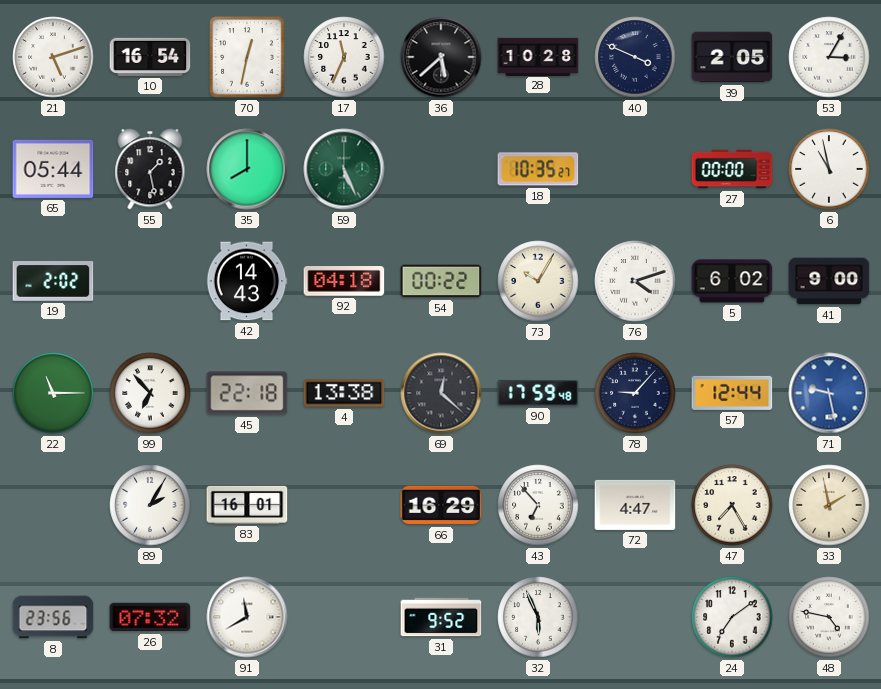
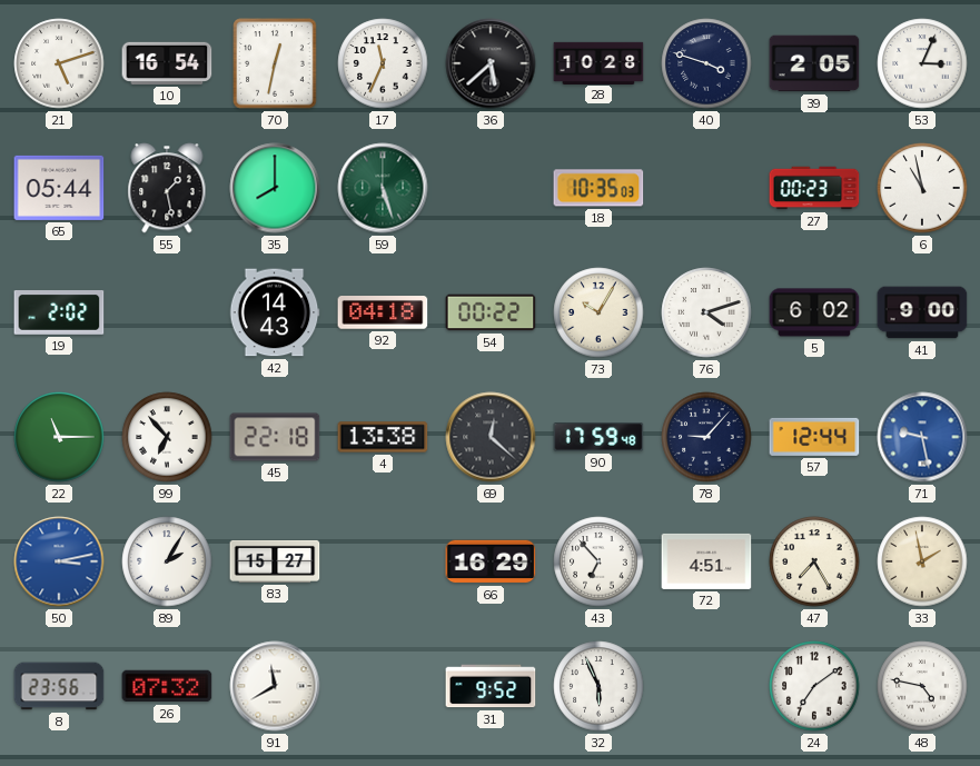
40: 3:49 -> 3:48 (706, 63)
53: 3:05 -> 3:04 (922, 63)
59: 5:26 -> 5:27 (383, 188)
18: 10:35:27 -> 10:35:03 (598, 188)
27: 00:00 -> 00:23 (814, 188)
50: none -> 3:13 (59, 561)
83: 16:01 -> 15:27 (275, 561)
72: 4:47 -> 4:51 (706, 561)
